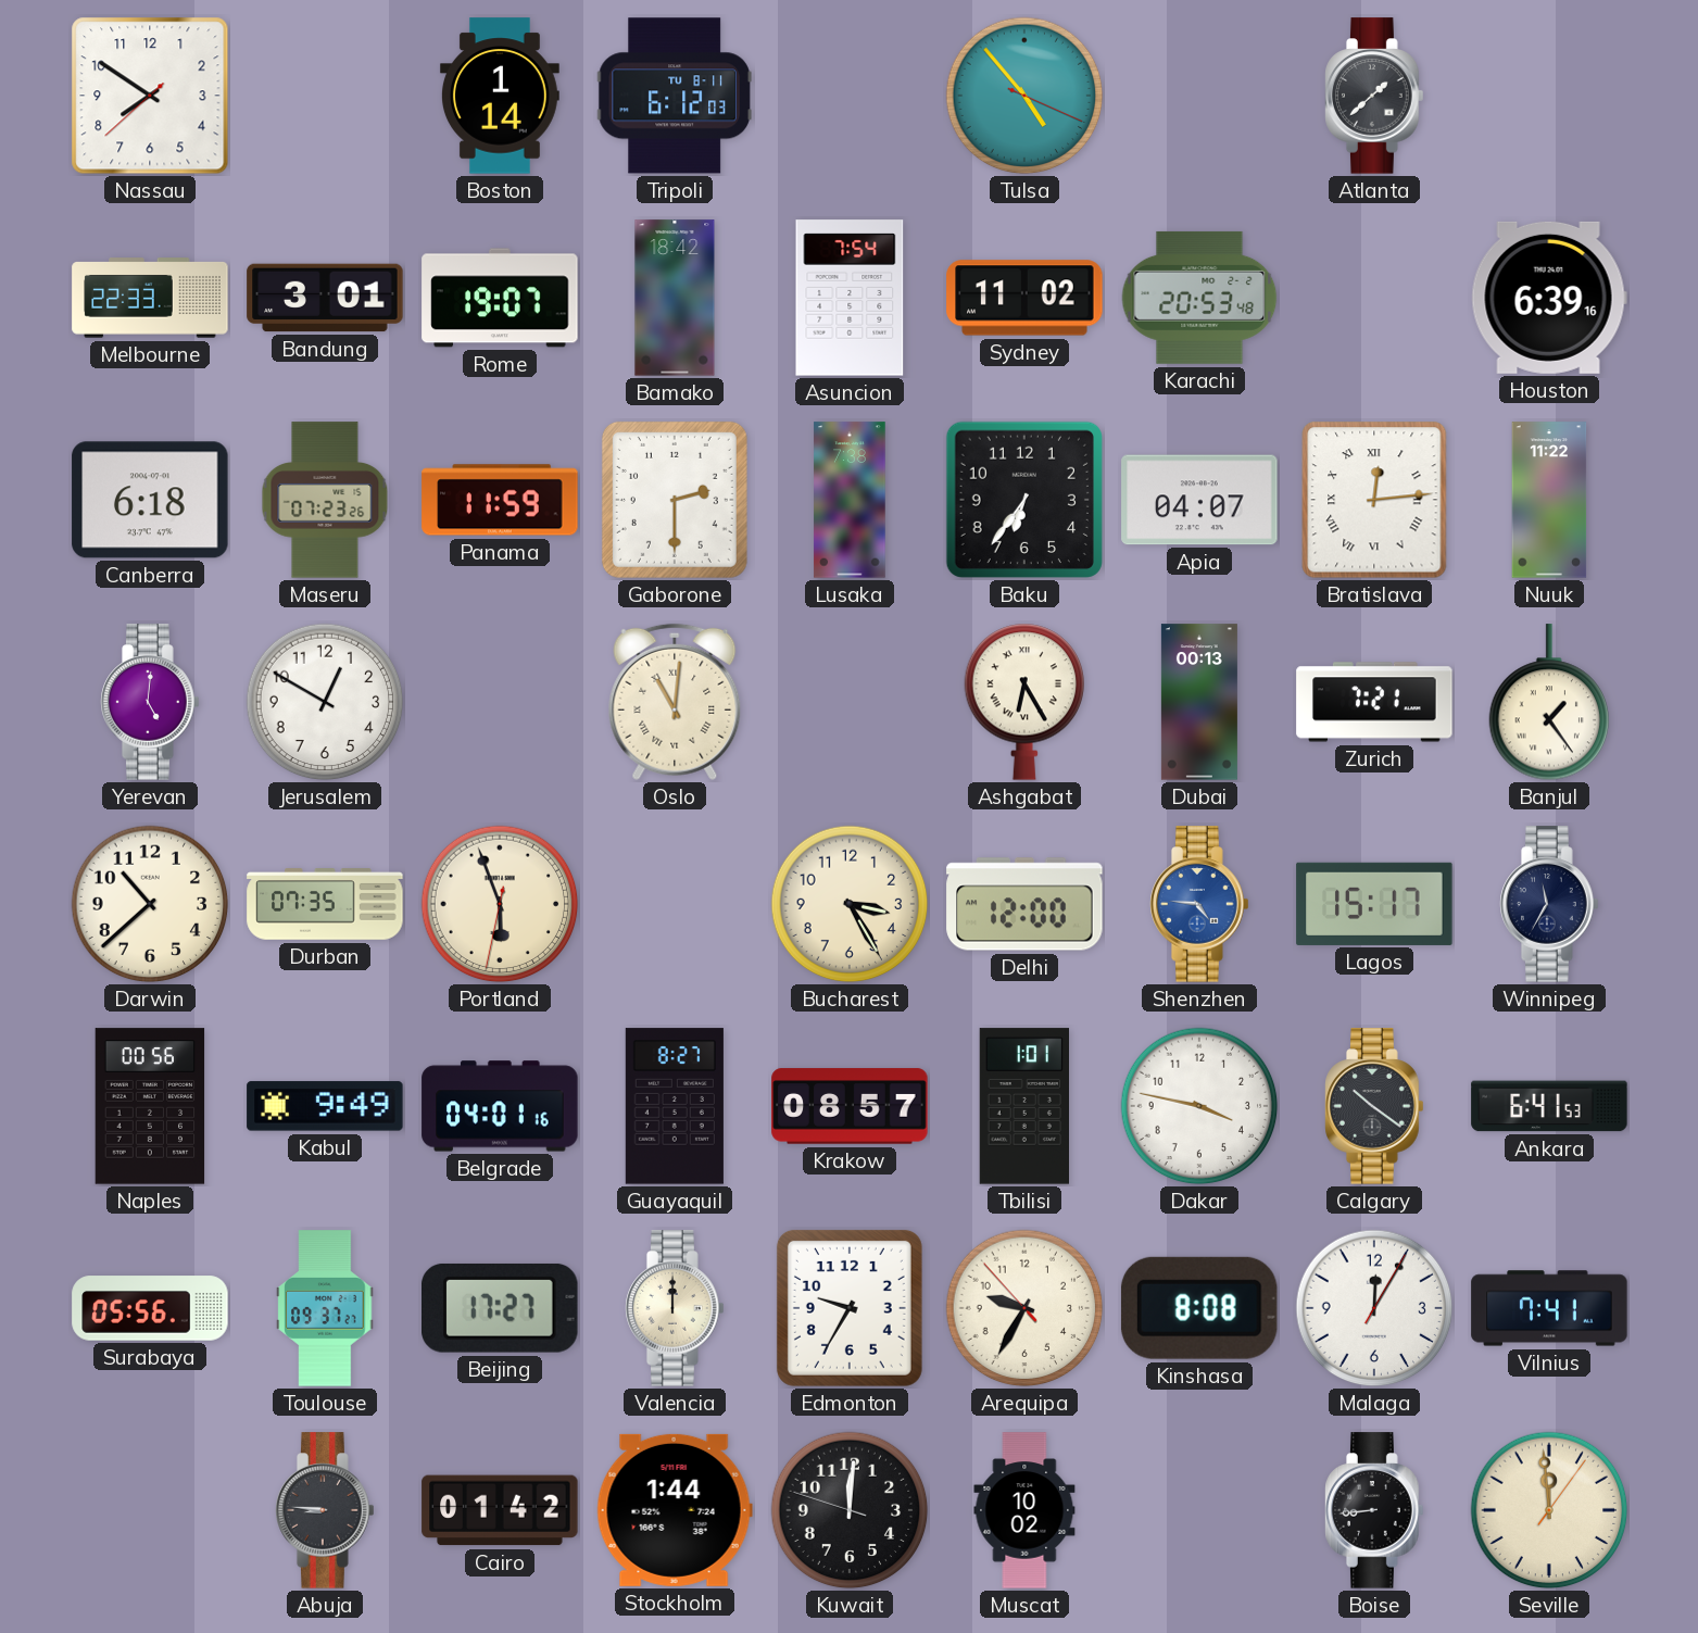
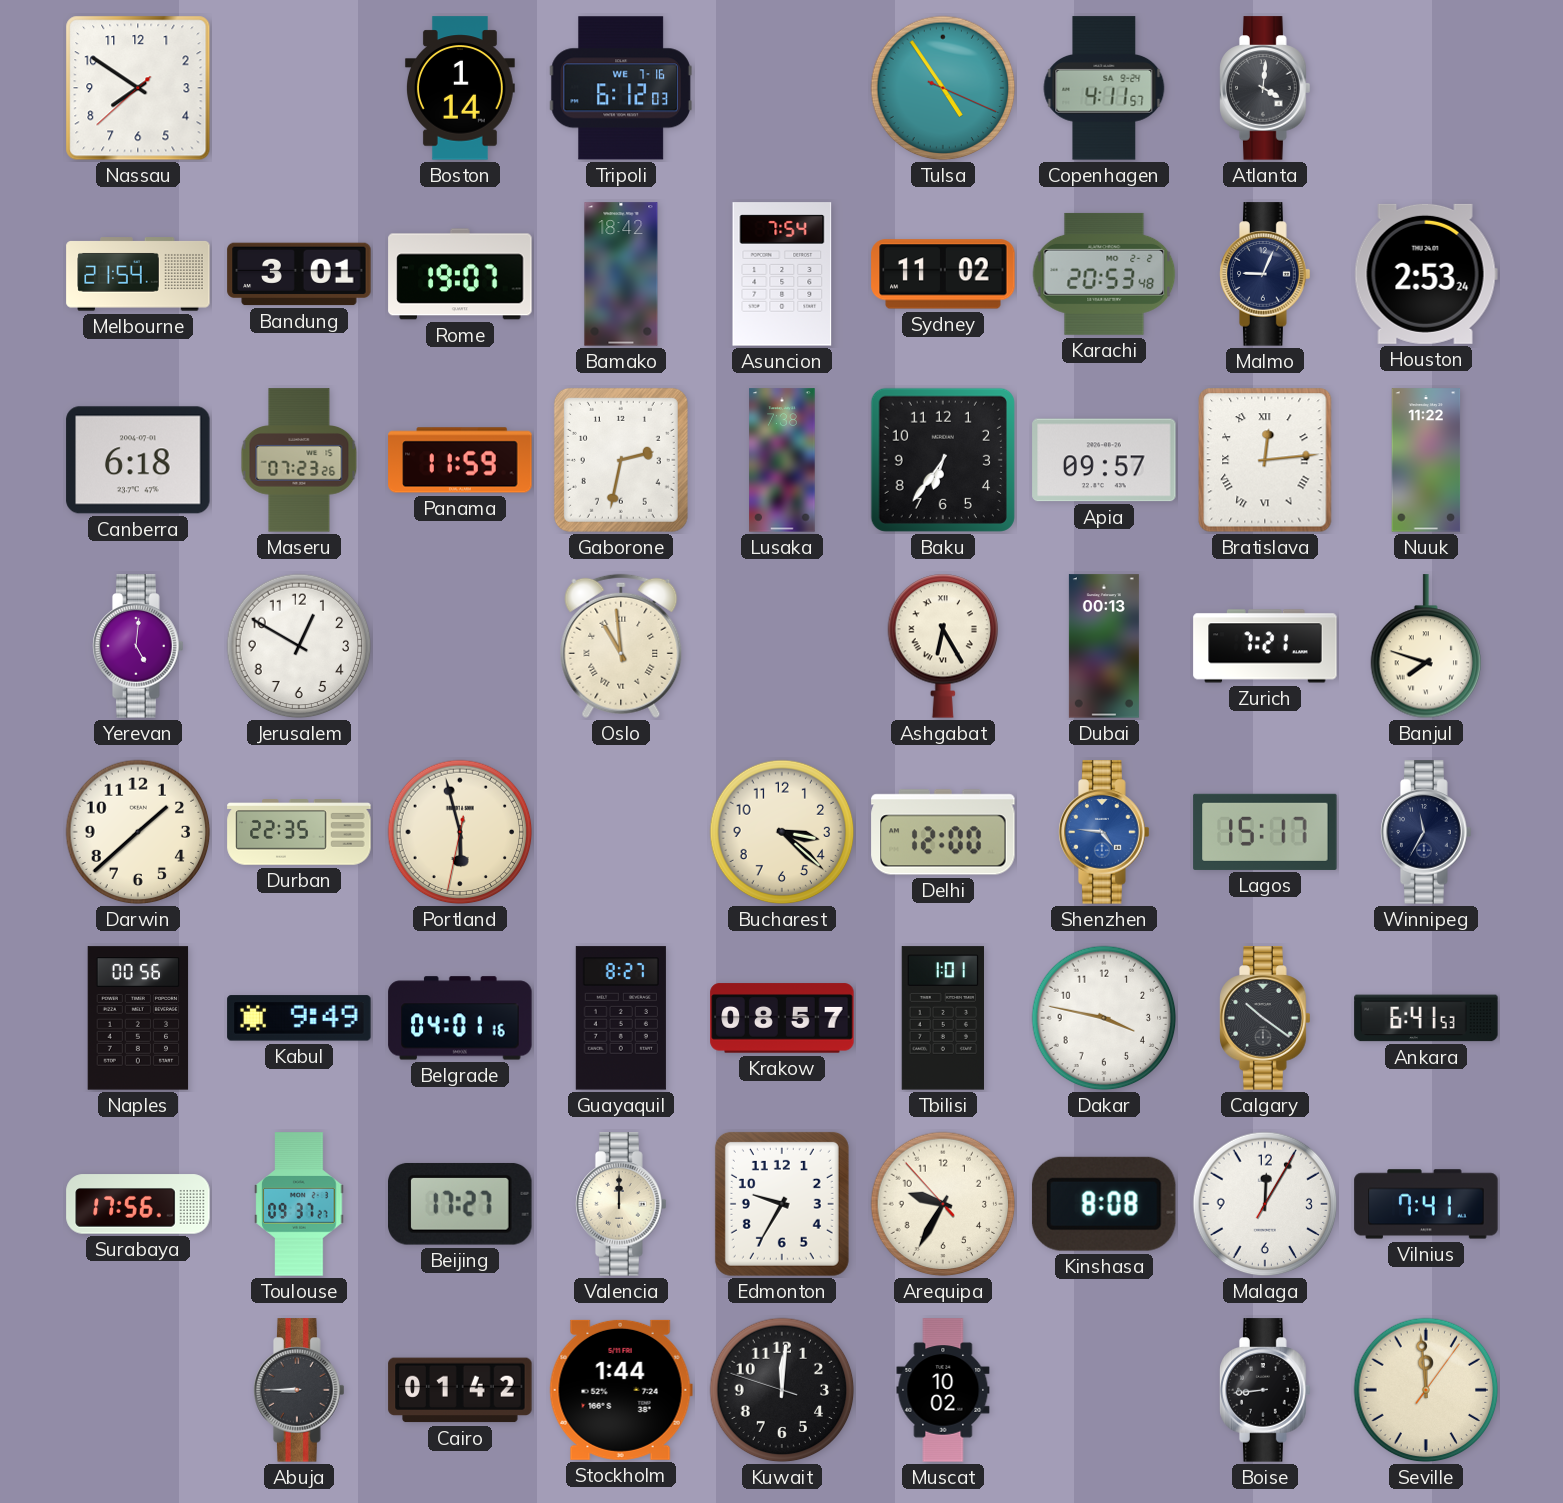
Tripoli date: TU 8-11 -> WE 7-16 (621, 88)
Tulsa: 4:53 -> 4:54 (943, 88)
Copenhagen: none -> 4:11 (1104, 88)
Atlanta: 1:38 -> 4:01 (1265, 88)
Melbourne: 22:33 -> 21:54 (138, 274)
Malmo: none -> 9:04 (1265, 274)
Houston: 6:39 -> 2:53 (1426, 274)
Gaborone: 2:30 -> 2:32 (621, 460)
Apia: 04:07 -> 09:57 (1104, 460)
Oslo: 11:01 -> 10:59 (621, 646)
Banjul: 1:24 -> 7:48 (1425, 647)
Darwin: 10:38 -> 1:38 (138, 832)
Durban: 07:35 -> 22:35 (299, 832)
Portland: 5:56 -> 5:57 (460, 832)
Bucharest: 3:25 -> 3:22 (782, 832)
Surabaya: 05:56 -> 17:56 (138, 1204)
Abuja: 8:46 -> 8:45 (299, 1390)
